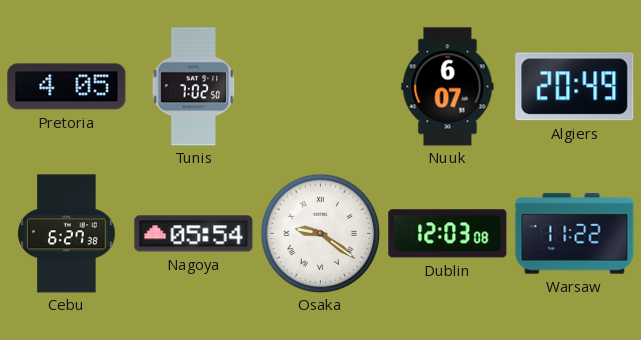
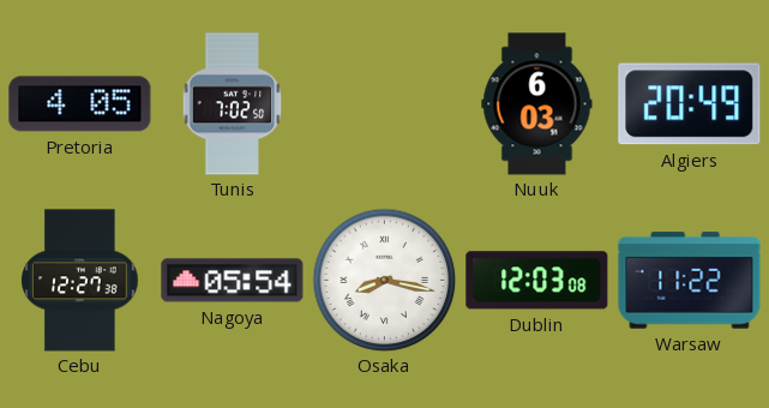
Nuuk: 6:07 -> 6:03 (537, 104)
Cebu: 6:27 -> 12:27 (80, 281)
Osaka: 9:21 -> 8:17 (384, 280)
